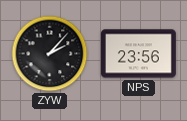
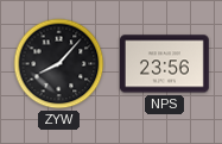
ZYW: 2:07 -> 8:07 (59, 64)
